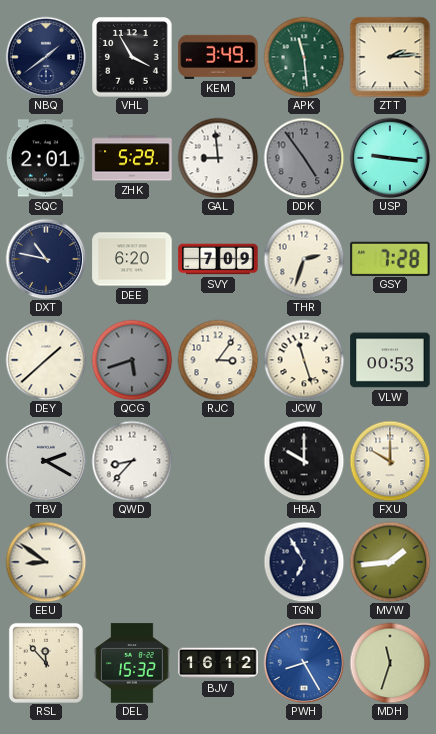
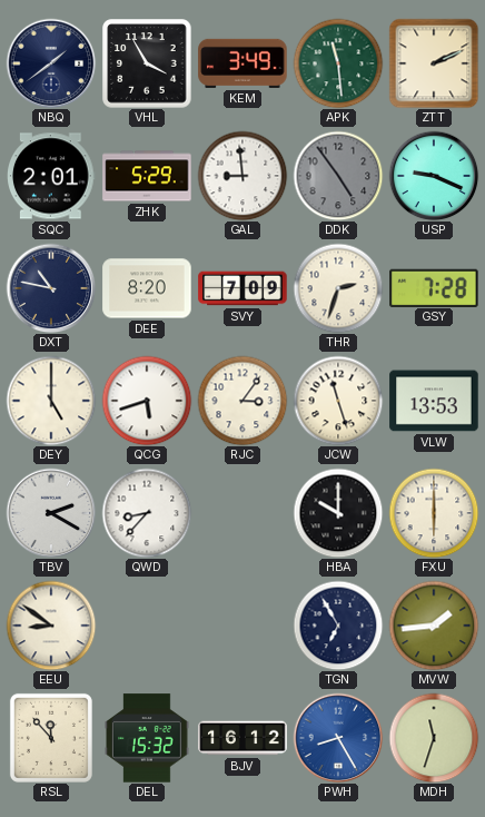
ZTT: 2:14 -> 2:11 (434, 63)
USP: 9:16 -> 9:19 (434, 176)
DEE: 6:20 -> 8:20 (147, 288)
DEY: 1:38 -> 5:00 (51, 401)
QCG dial: grey -> white (147, 401)
VLW: 00:53 -> 13:53 (434, 401)
FXU: 10:00 -> 6:00 (434, 513)
